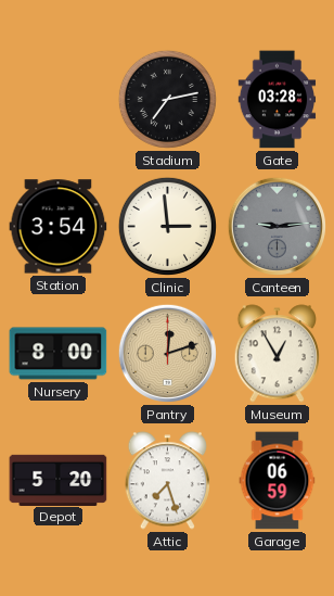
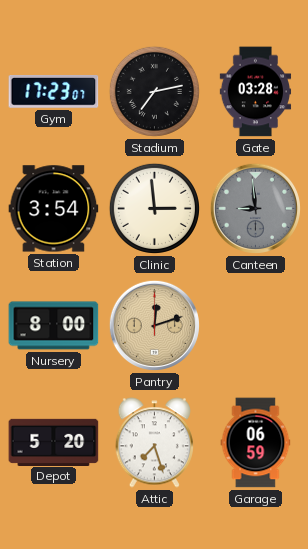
Gym: none -> 17:23 (54, 92)
Canteen: 9:14 -> 8:59 (255, 208)
Museum: 12:55 -> none (277, 354)
